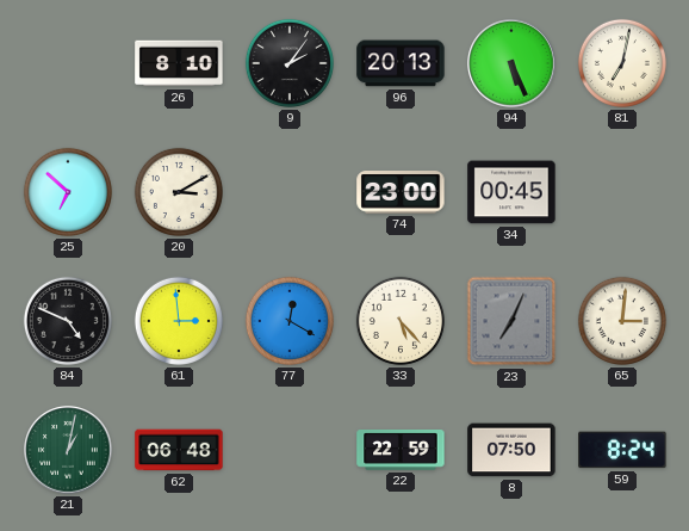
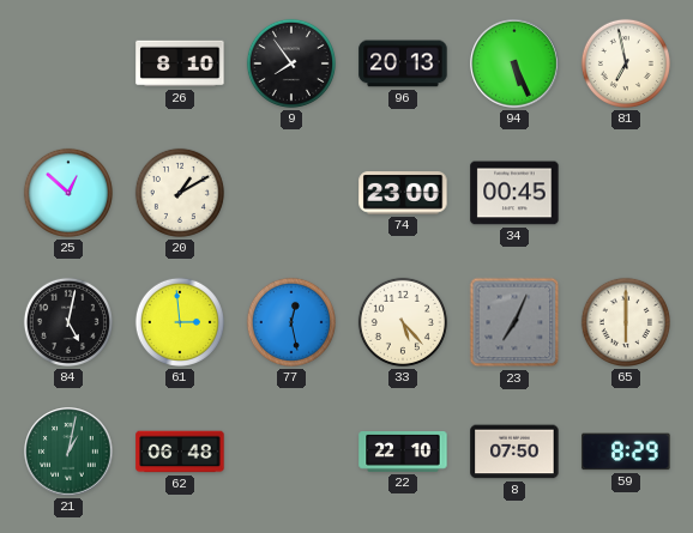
9: 2:06 -> 7:54 (291, 63)
81: 7:02 -> 6:58 (626, 63)
25: 6:52 -> 12:52 (68, 193)
20: 3:10 -> 1:10 (180, 193)
84: 4:49 -> 5:02 (68, 322)
77: 12:20 -> 12:28 (291, 322)
65: 3:01 -> 6:00 (626, 322)
22: 22:59 -> 22:10 (403, 452)
59: 8:24 -> 8:29 (626, 452)
